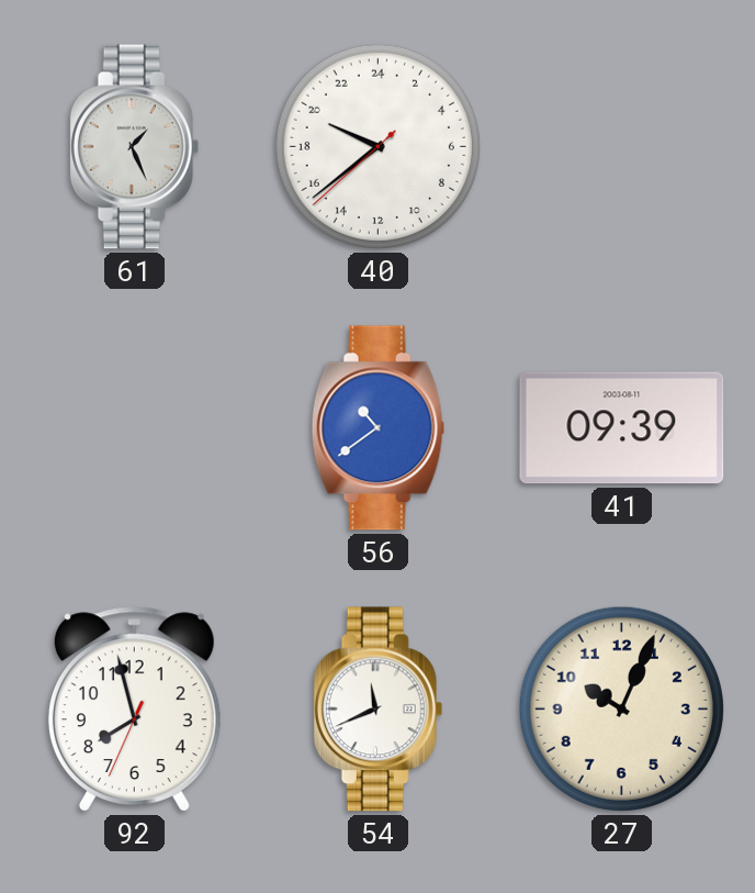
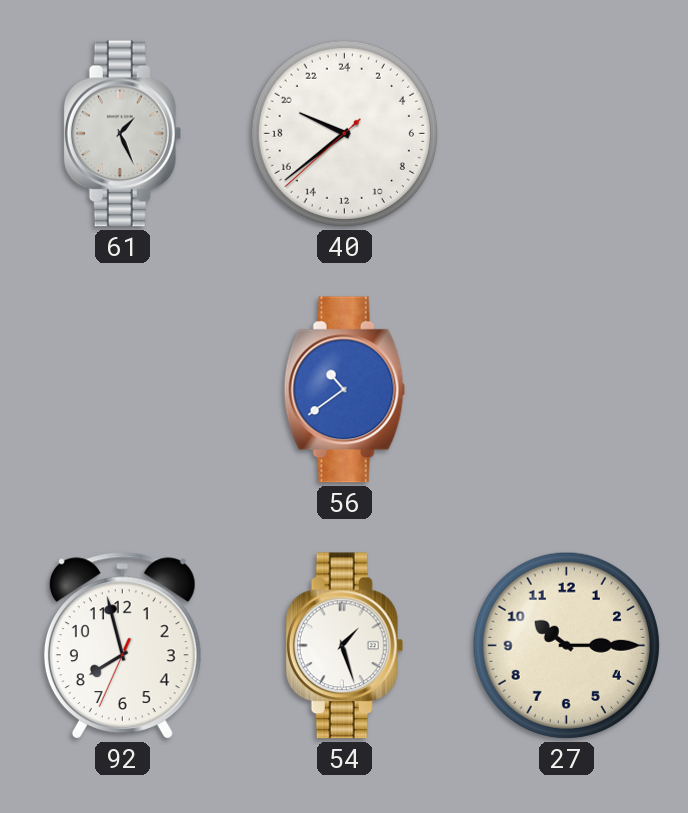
41: 09:39 -> none (622, 428)
54: 11:41 -> 1:27 (345, 646)
27: 10:04 -> 10:15 (566, 645)
